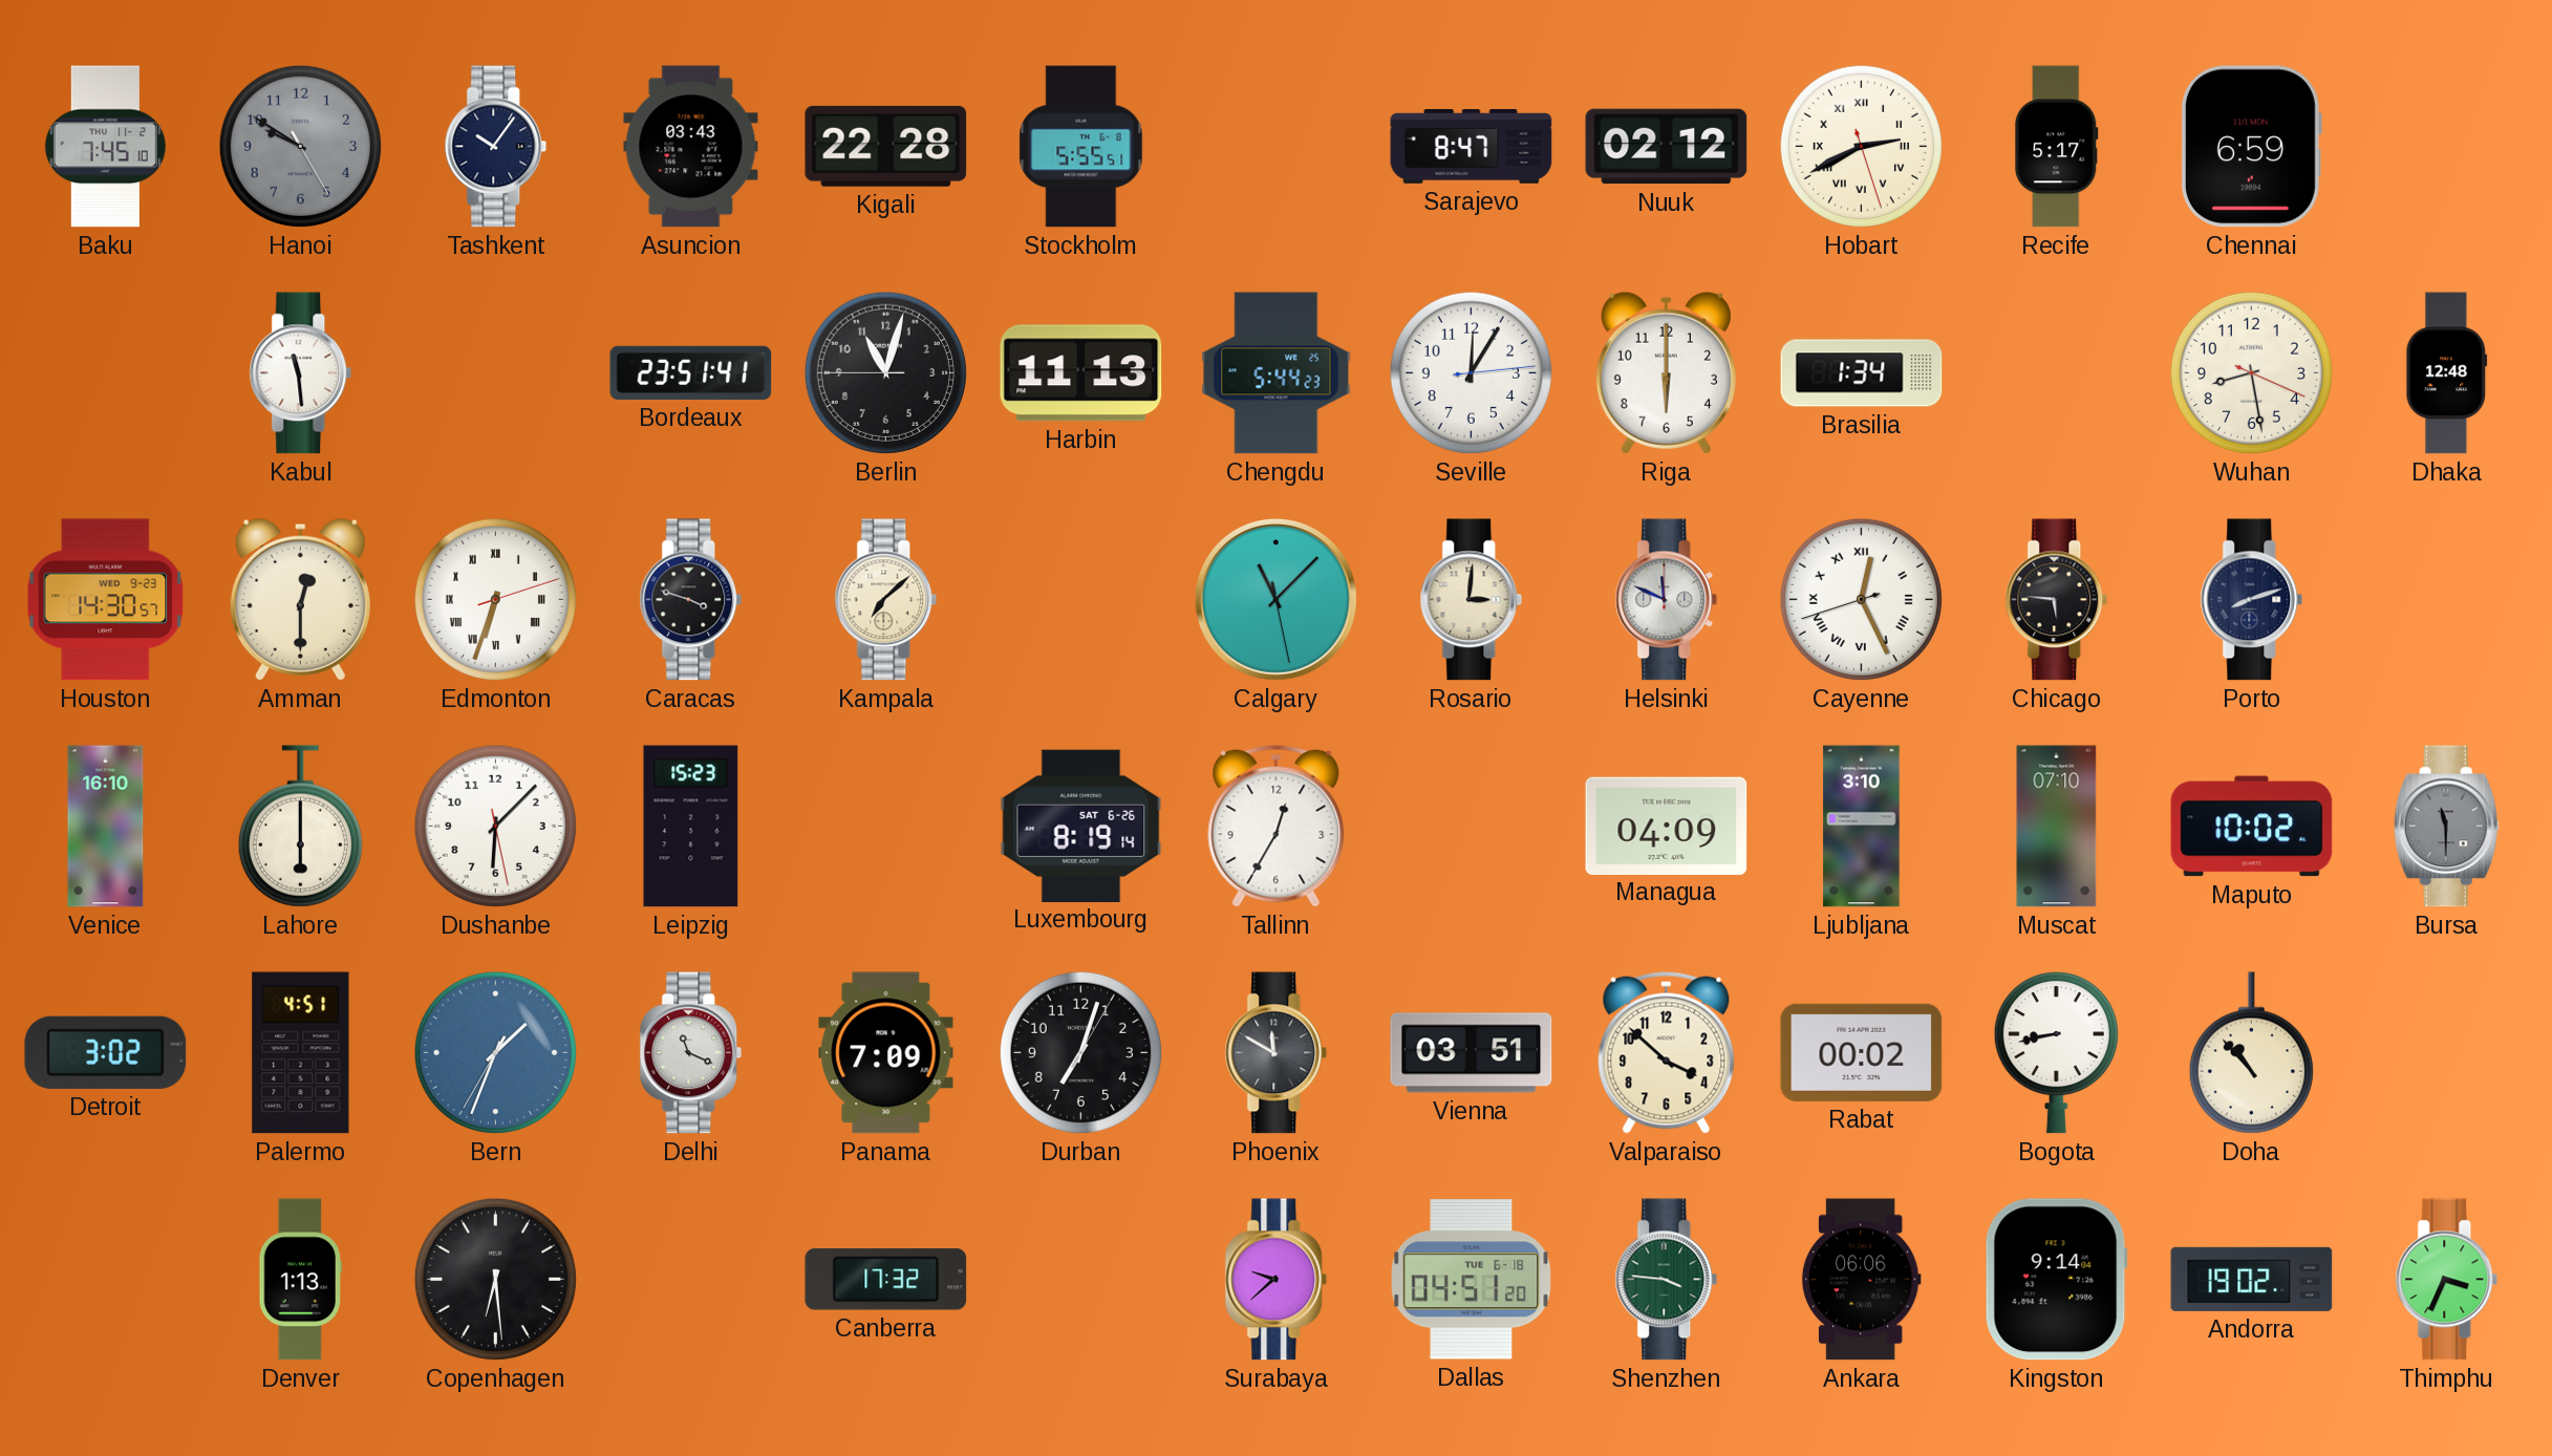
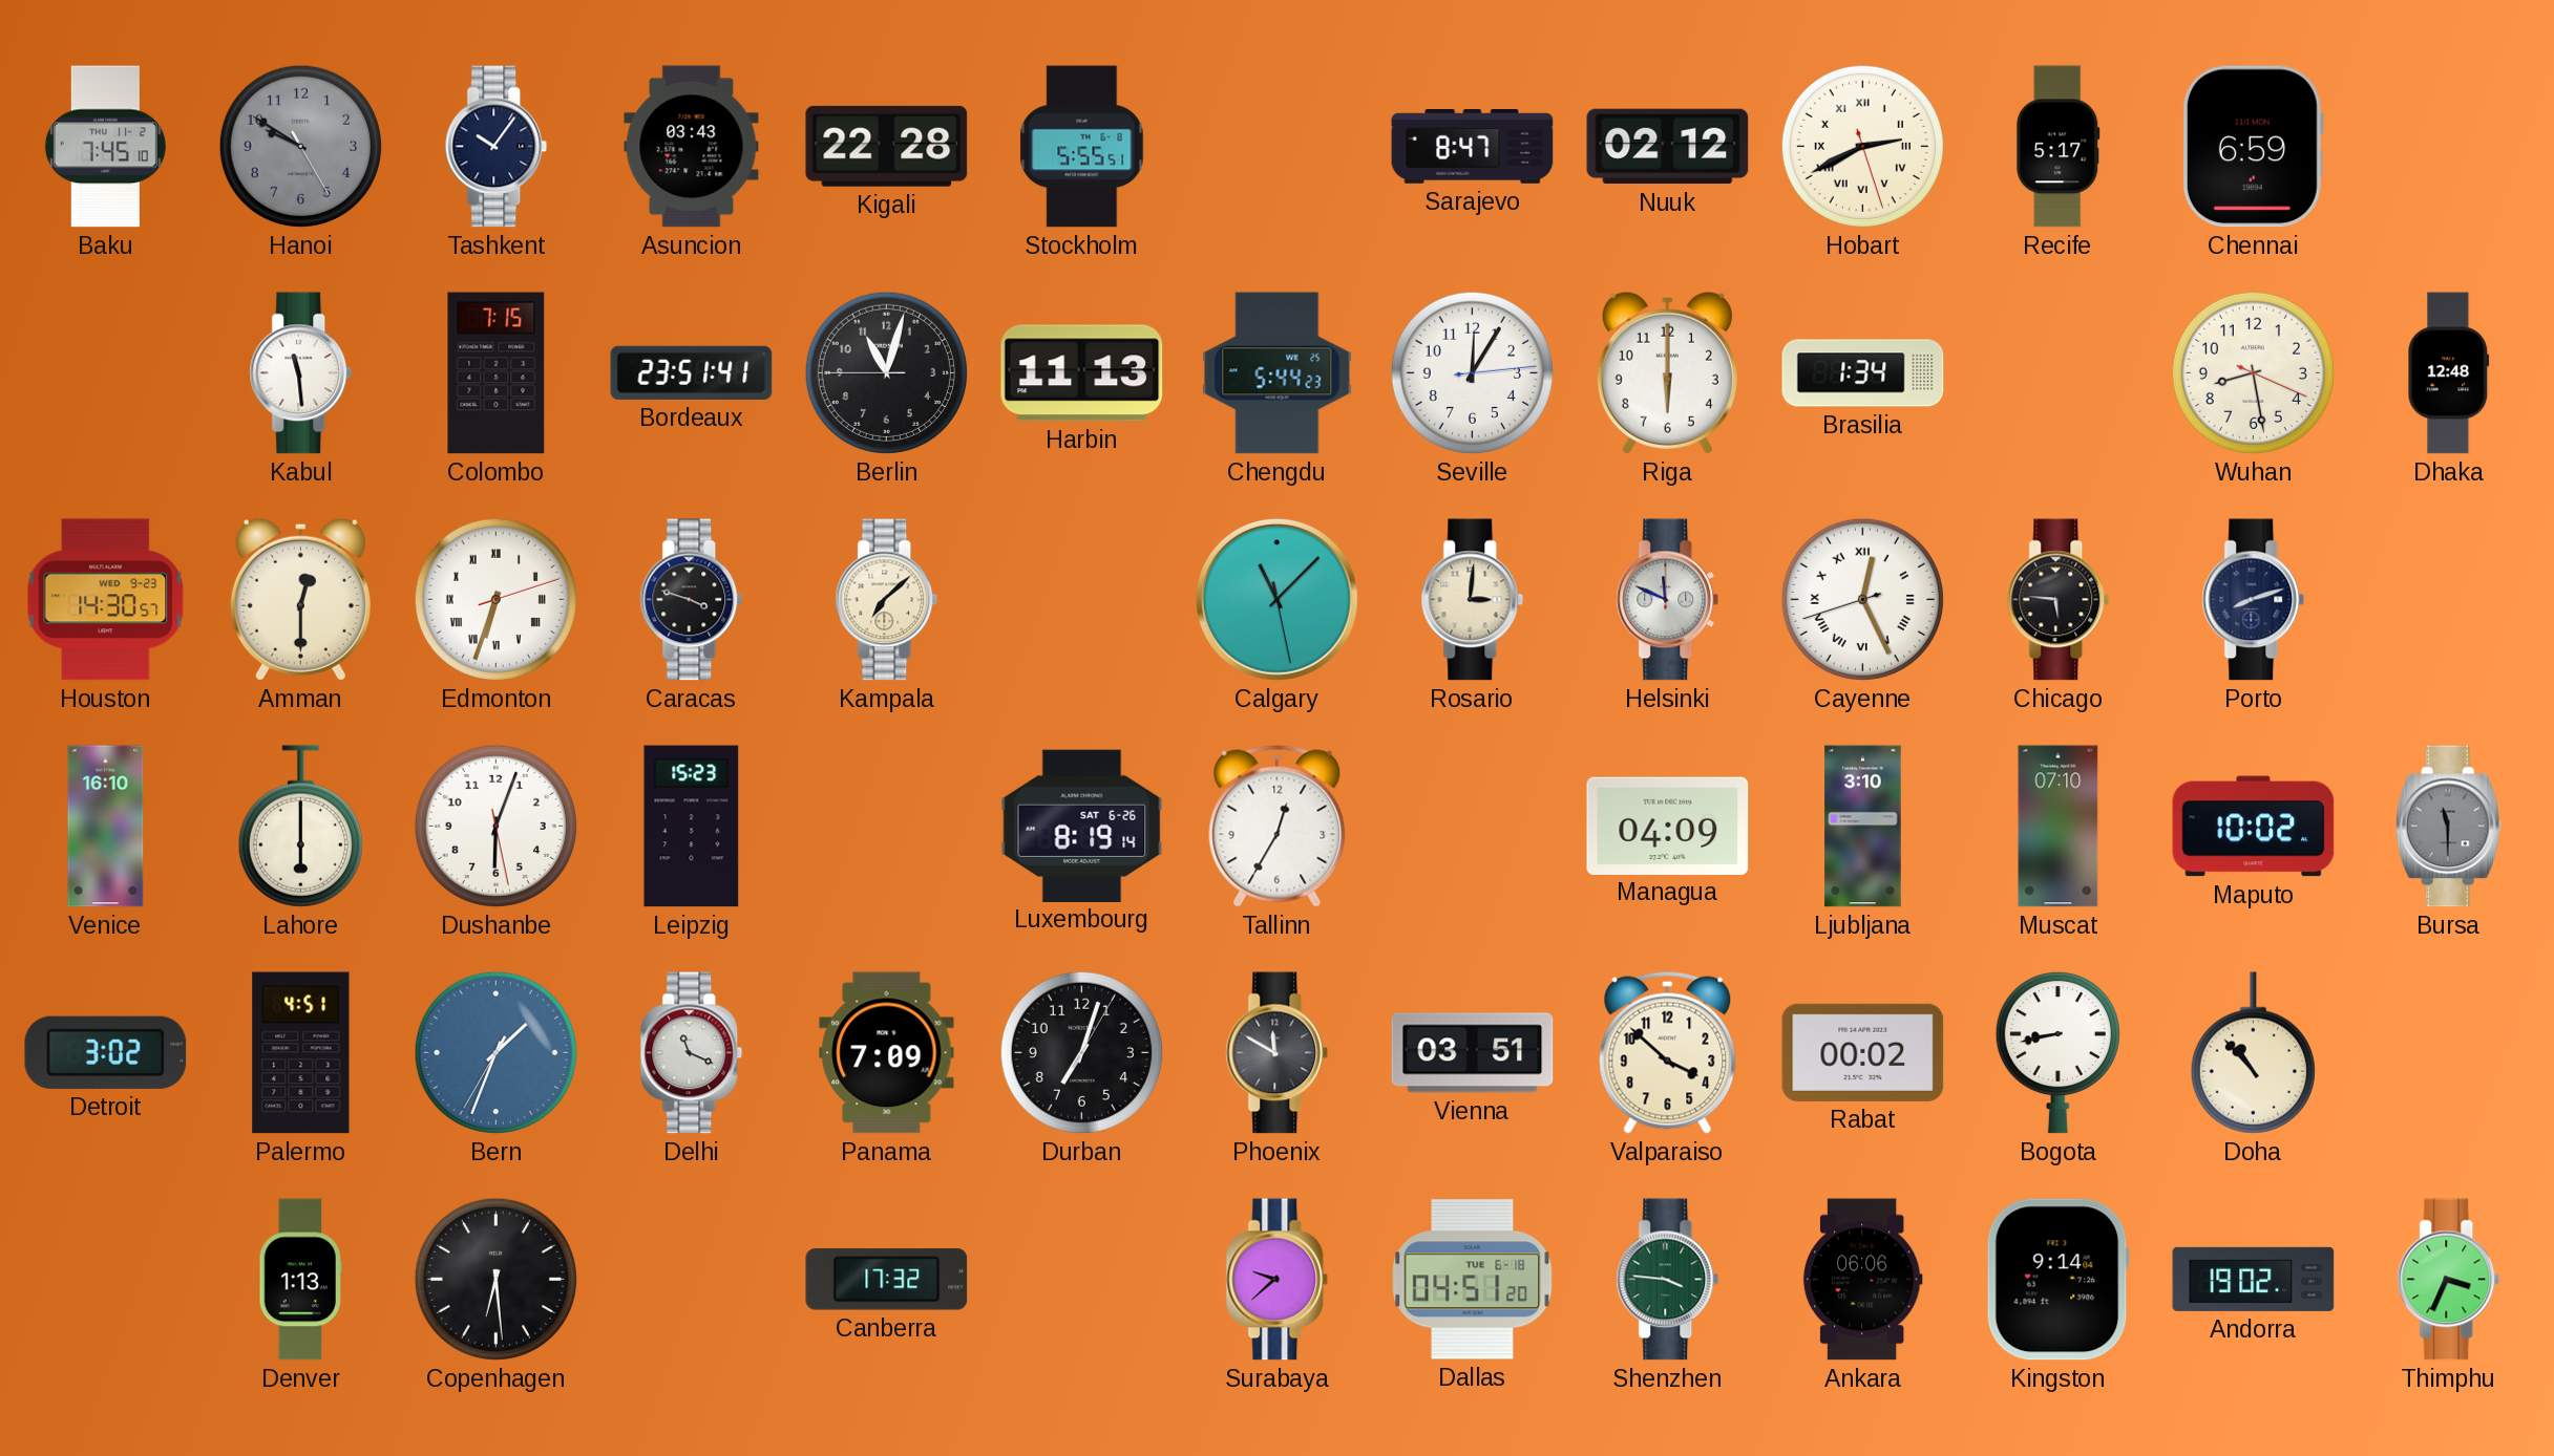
Colombo: none -> 7:15 (497, 373)
Dushanbe: 6:07 -> 6:03 (495, 826)
